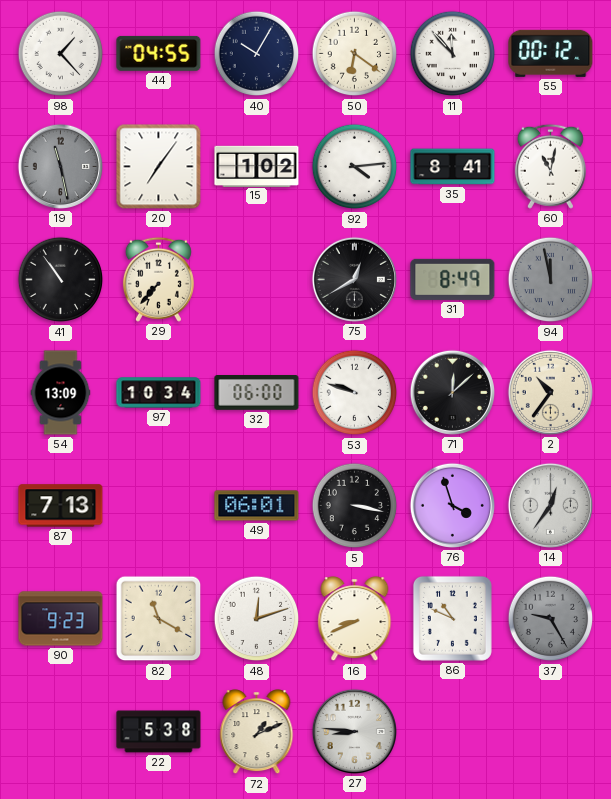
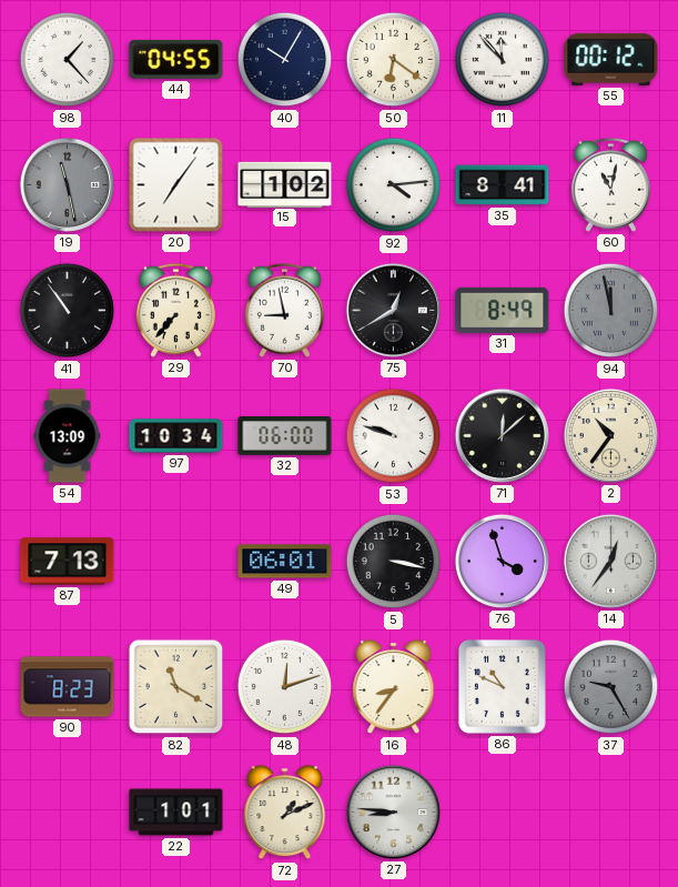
70: none -> 8:58 (284, 310)
90: 9:23 -> 8:23 (68, 687)
16: 8:41 -> 8:36 (394, 687)
22: 5:38 -> 1:01 (176, 813)
